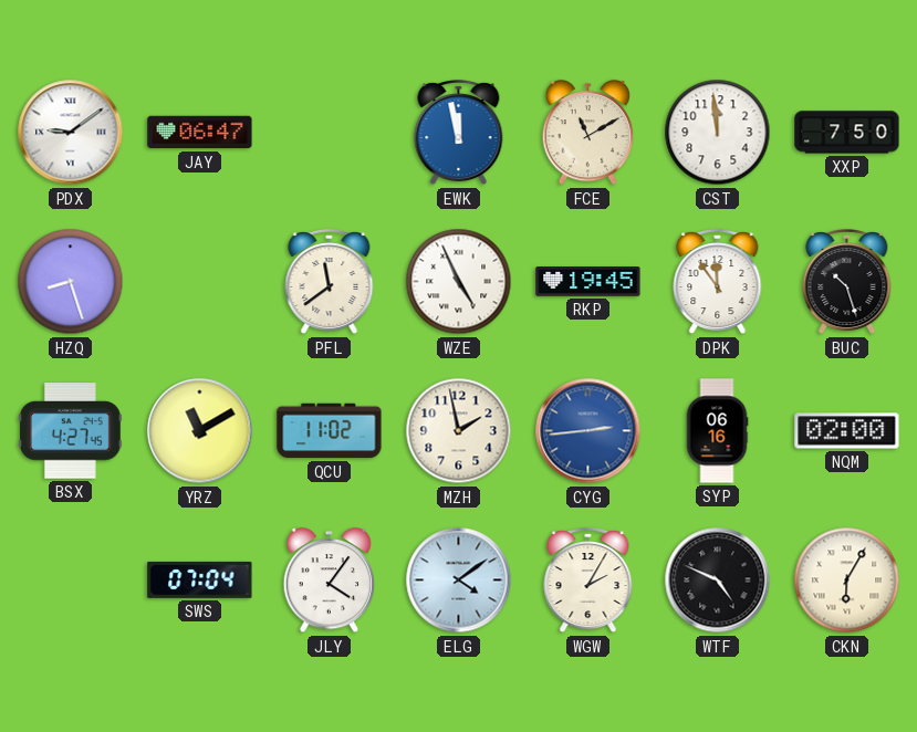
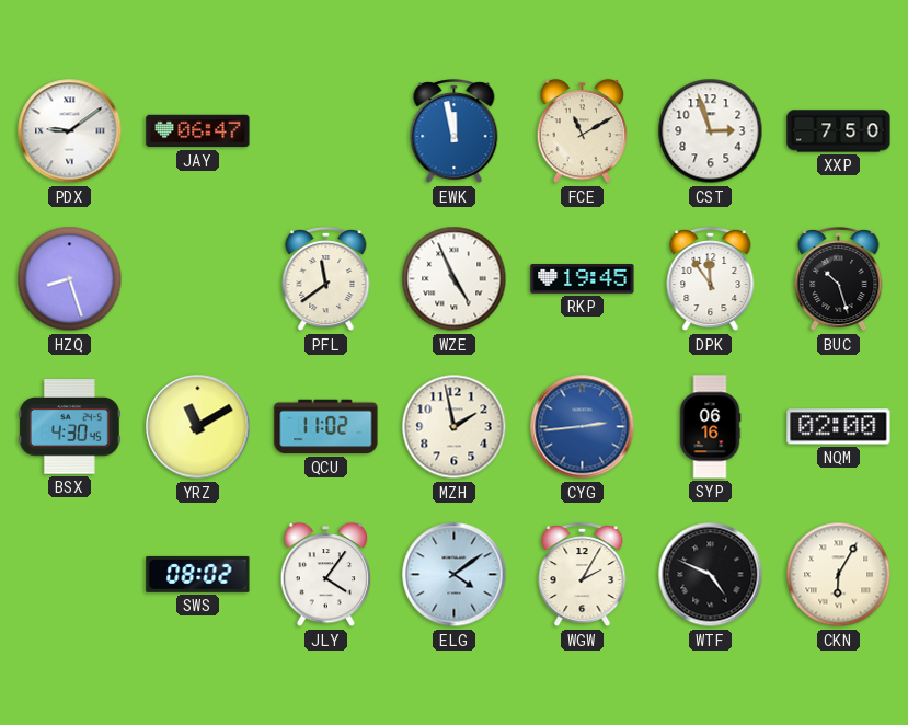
CST: 11:59 -> 2:57 (711, 131)
BSX: 4:27 -> 4:30 (69, 427)
SWS: 07:04 -> 08:02 (198, 574)
